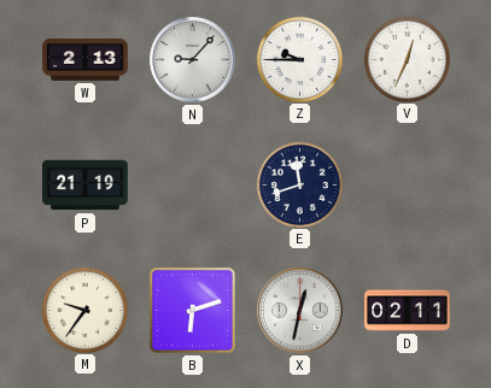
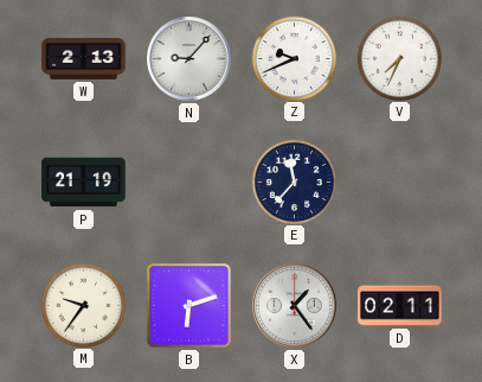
Z: 9:45 -> 9:41 (294, 58)
V: 12:34 -> 7:34 (399, 58)
E: 11:42 -> 11:37 (294, 182)
X: 12:32 -> 1:24 (295, 306)
